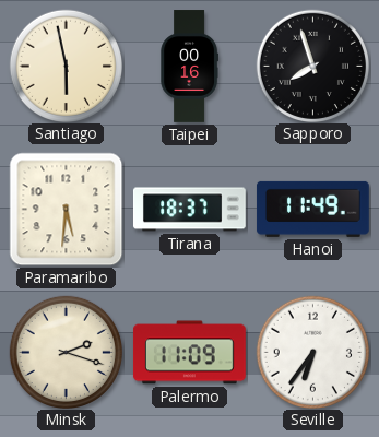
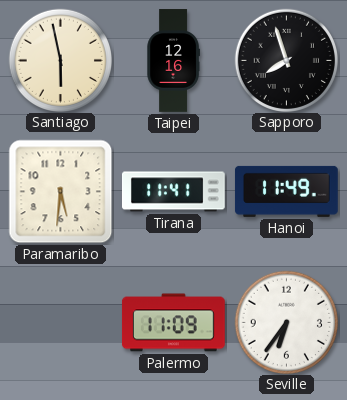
Taipei: 00:16 -> 12:16 (173, 61)
Tirana: 18:37 -> 11:41 (173, 192)
Minsk: 2:18 -> none (66, 352)
